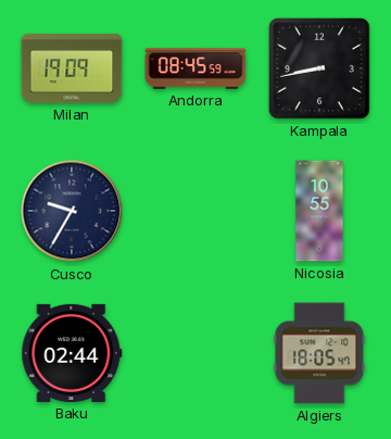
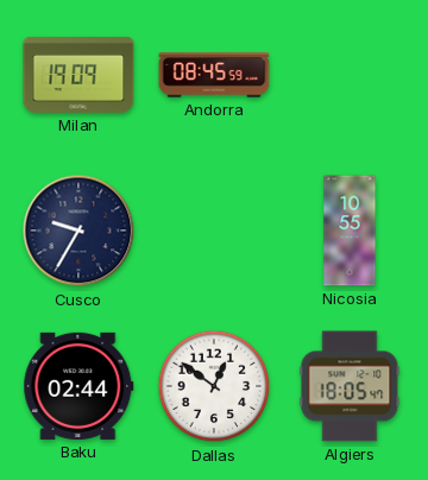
Kampala: 8:43 -> none (319, 68)
Dallas: none -> 12:51 (214, 386)
